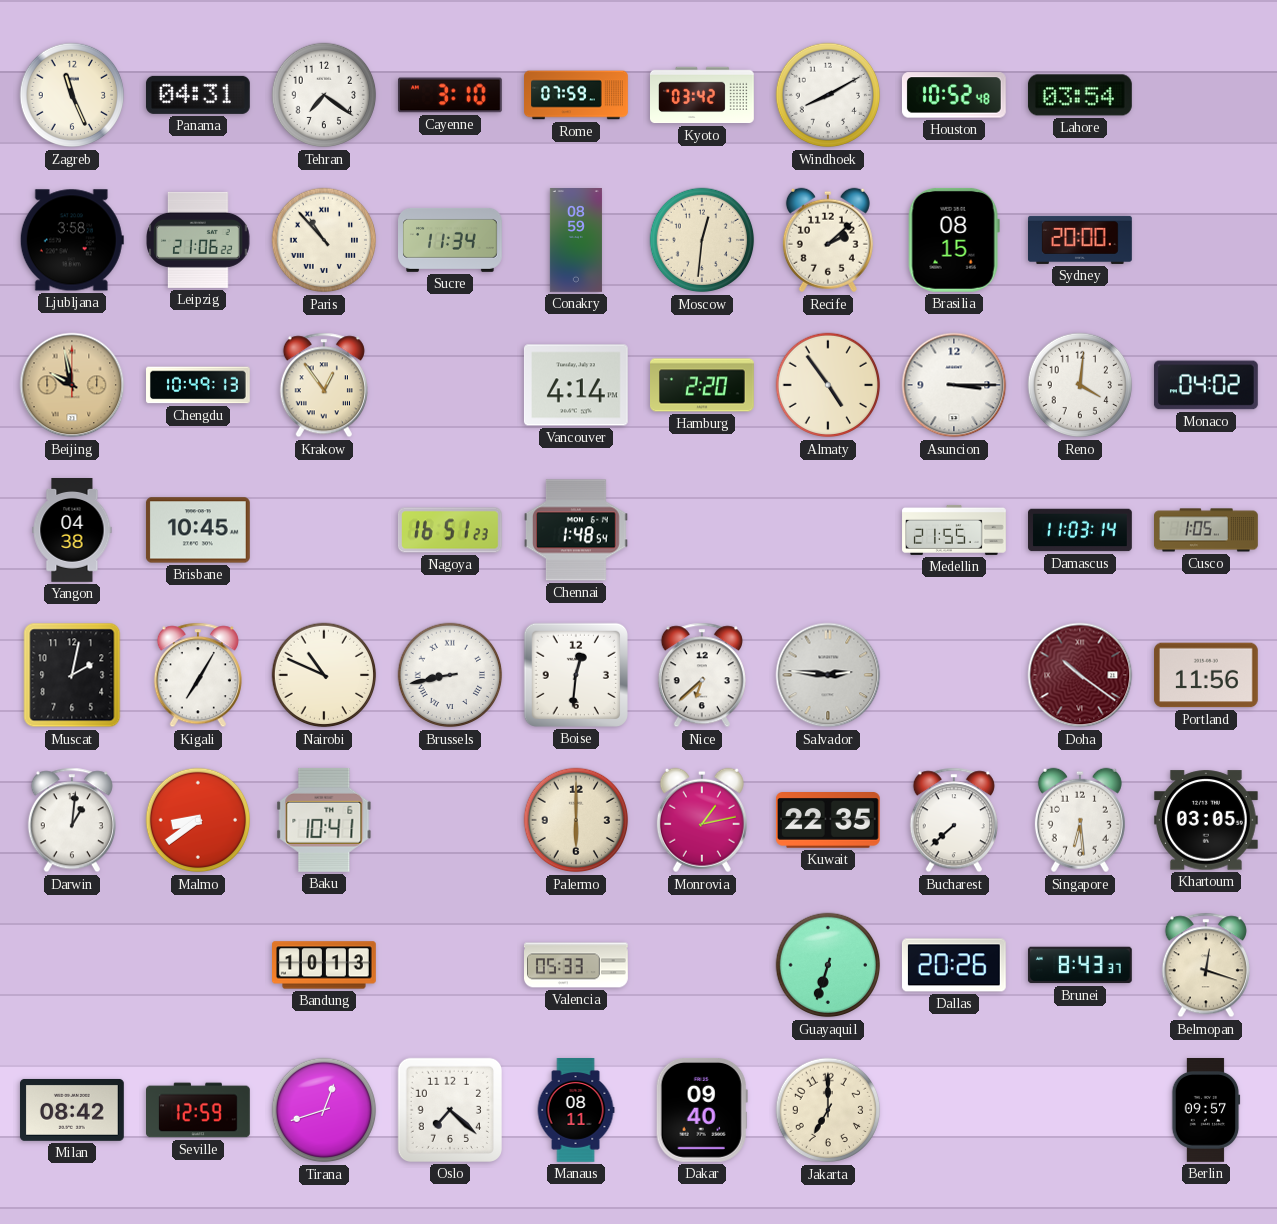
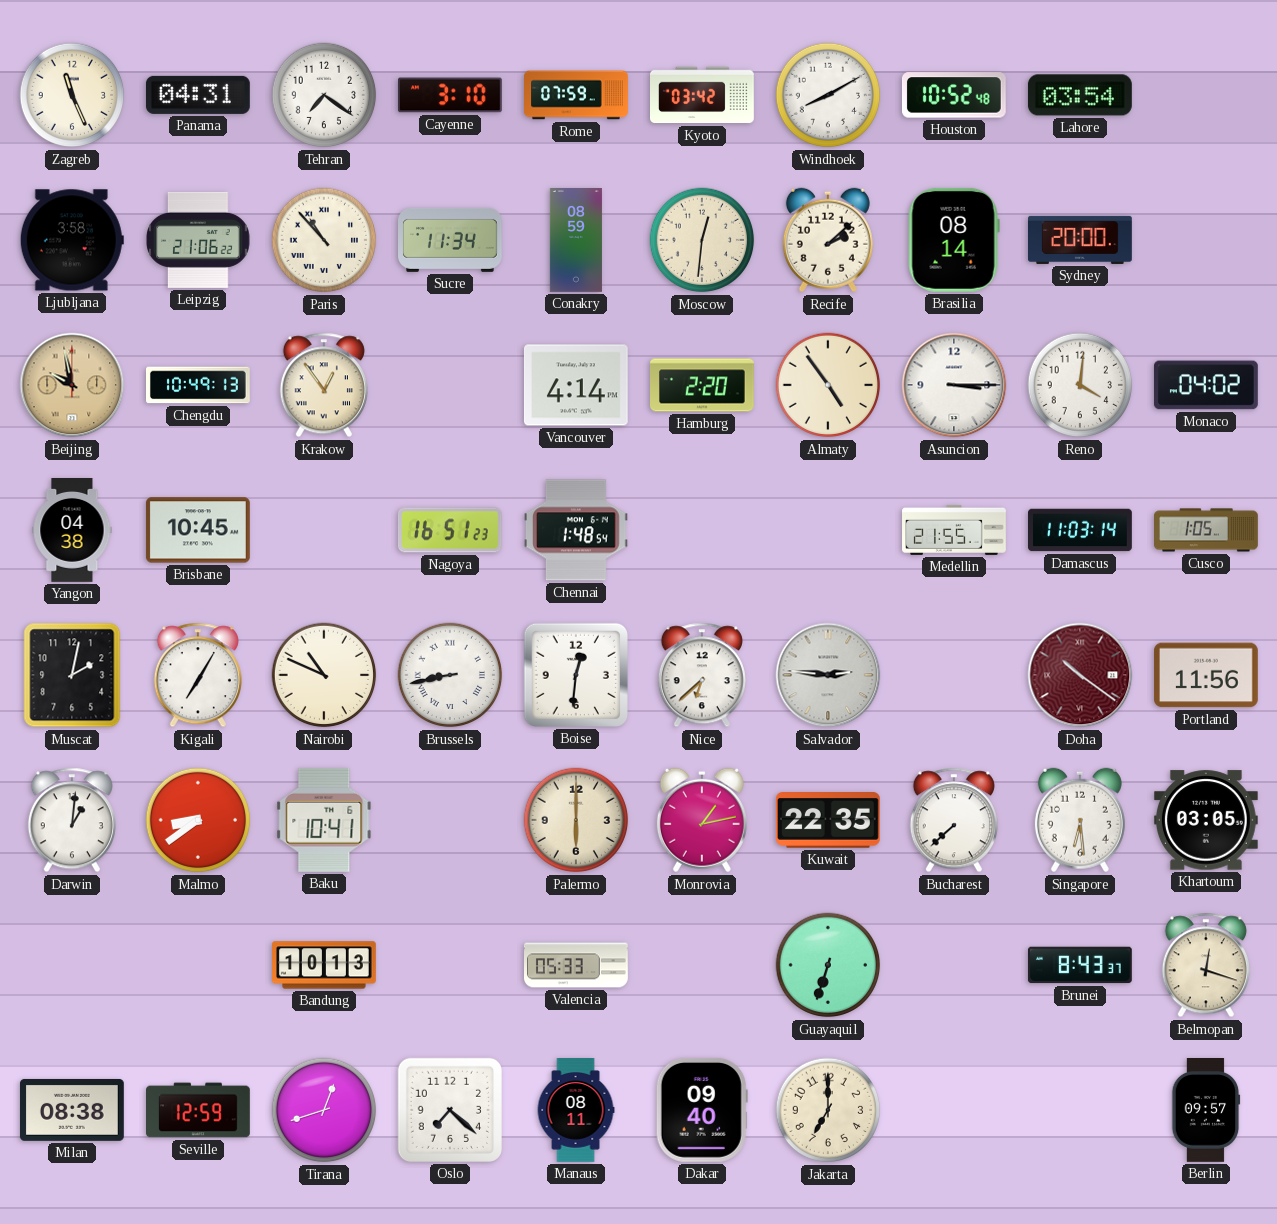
Brasilia: 08:15 -> 08:14 (954, 240)
Dallas: 20:26 -> none (954, 965)
Milan: 08:42 -> 08:38 (72, 1110)
